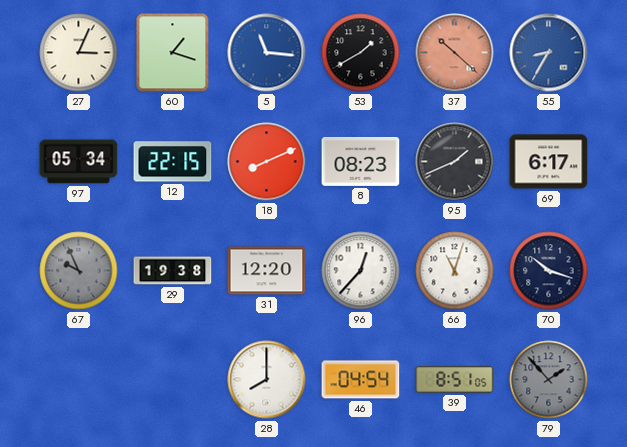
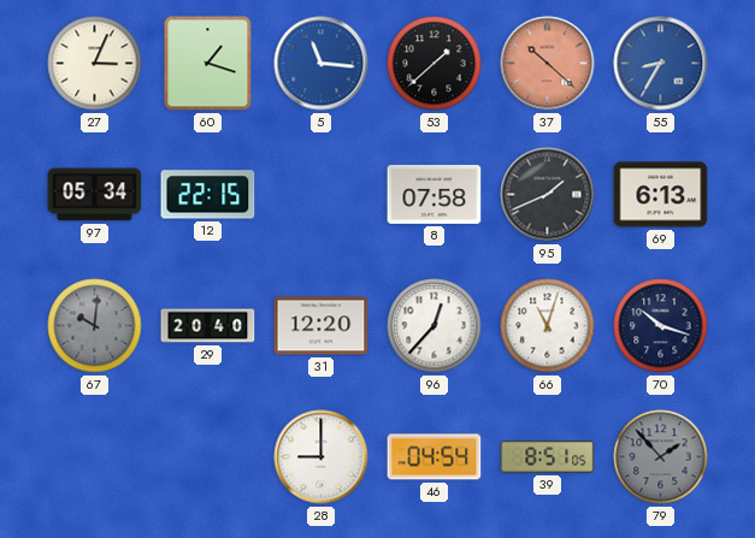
53: 1:40 -> 1:38 (435, 64)
18: 8:11 -> none (267, 162)
8: 08:23 -> 07:58 (435, 194)
69: 6:17 -> 6:13 (661, 195)
67: 9:56 -> 10:01 (95, 326)
29: 19:38 -> 20:40 (208, 326)
28: 8:00 -> 9:00 (322, 457)
